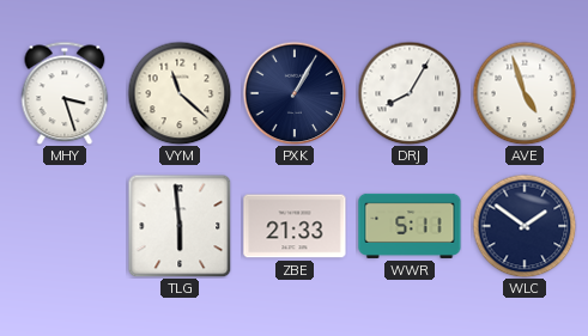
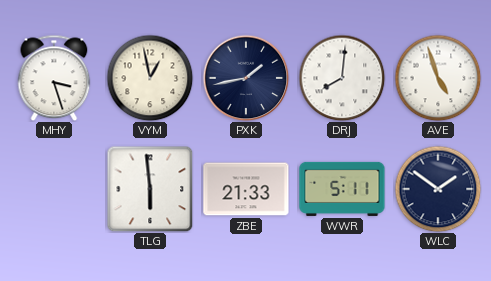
VYM: 11:22 -> 12:58 (150, 78)
PXK: 1:05 -> 1:43 (246, 78)
DRJ: 8:05 -> 8:01 (342, 78)
